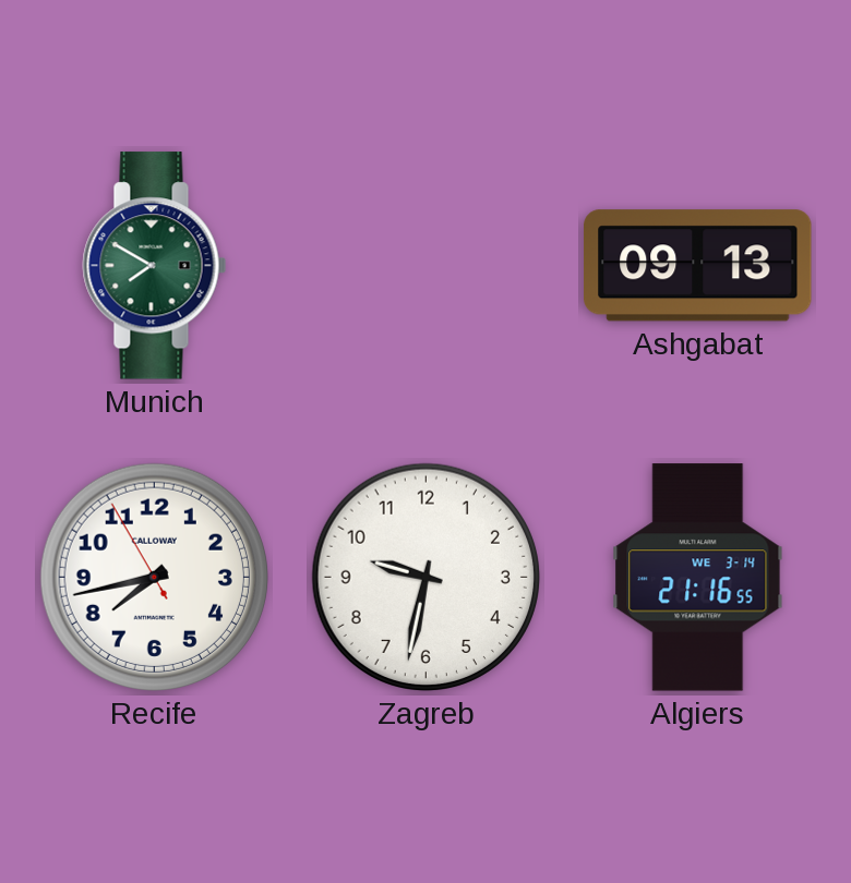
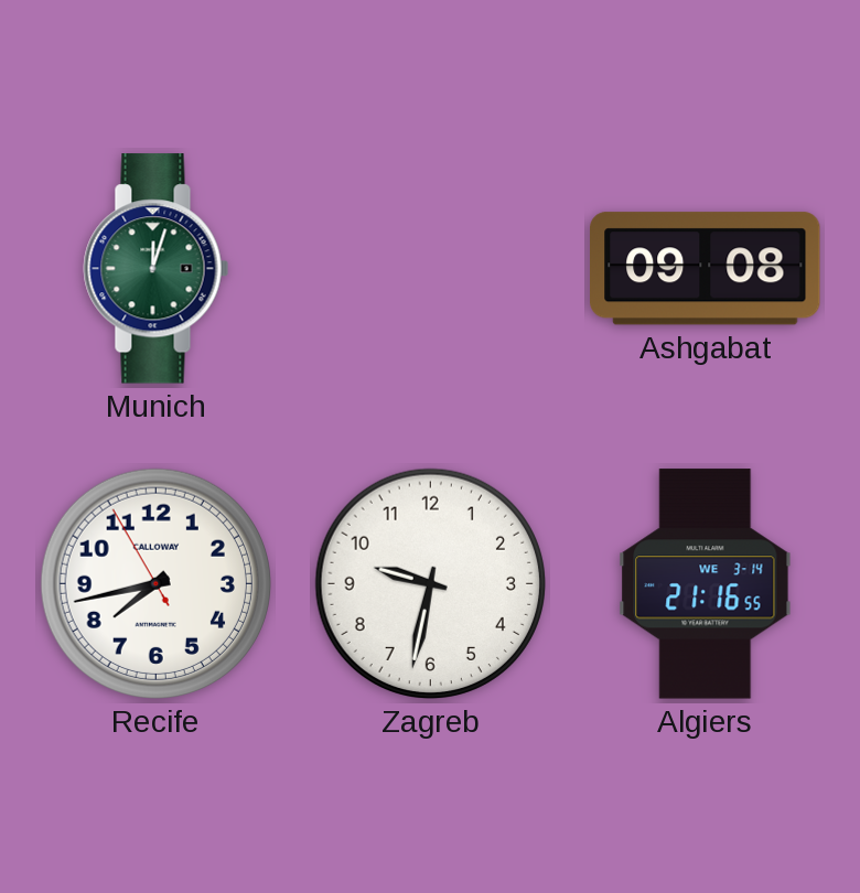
Munich: 7:50 -> 12:03 (157, 269)
Ashgabat: 09:13 -> 09:08 (706, 269)
